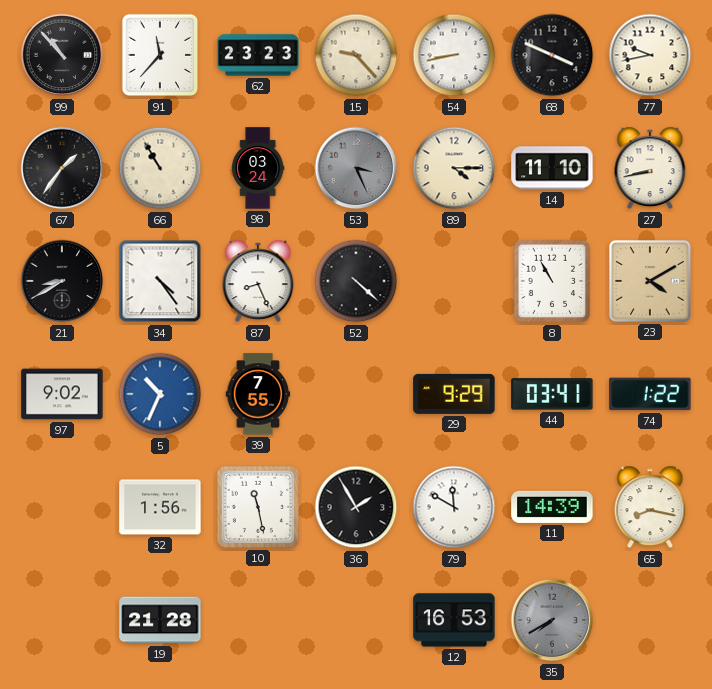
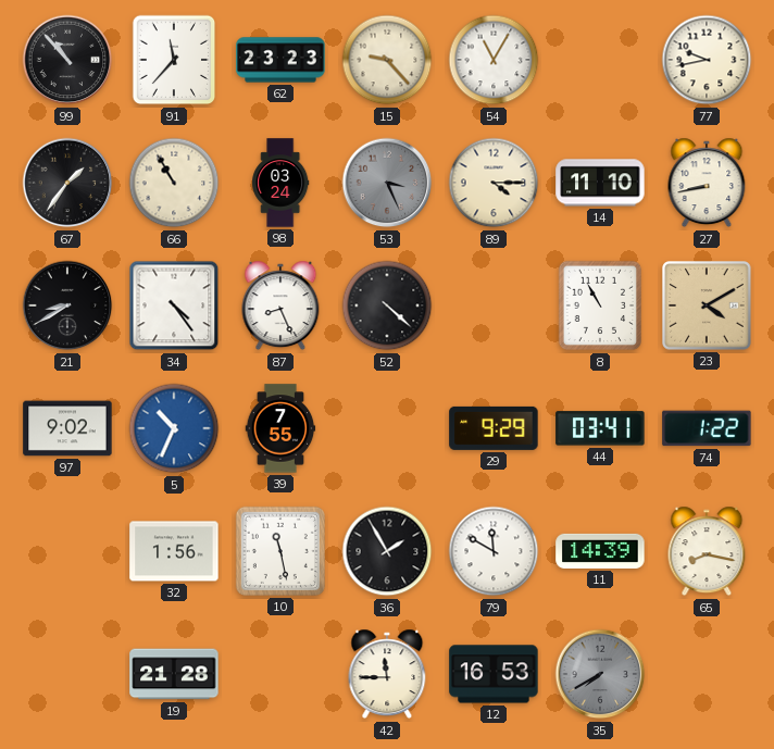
54: 8:43 -> 11:05 (494, 60)
68: 3:49 -> none (552, 55)
42: none -> 11:45 (387, 674)
